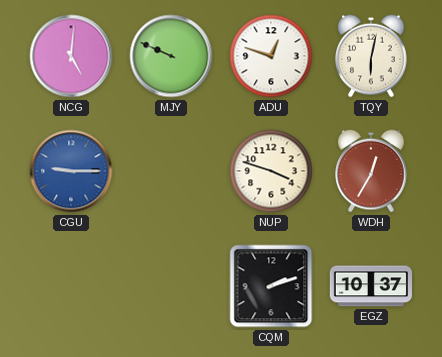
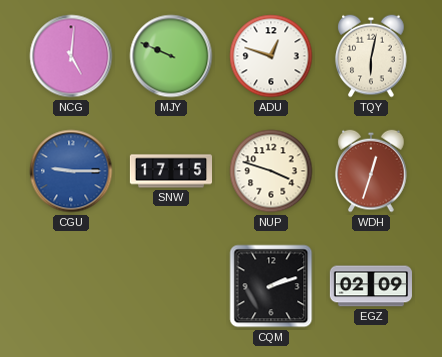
SNW: none -> 17:15 (170, 171)
WDH: 12:35 -> 12:33 (371, 171)
EGZ: 10:37 -> 02:09 (371, 286)
